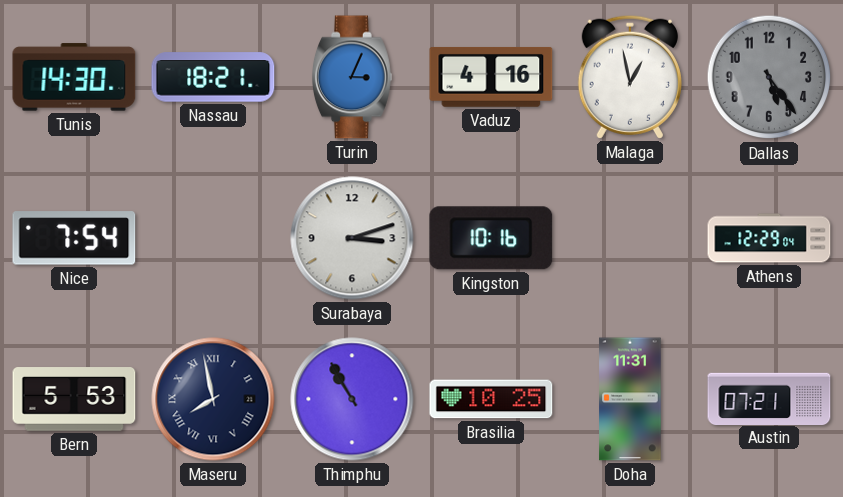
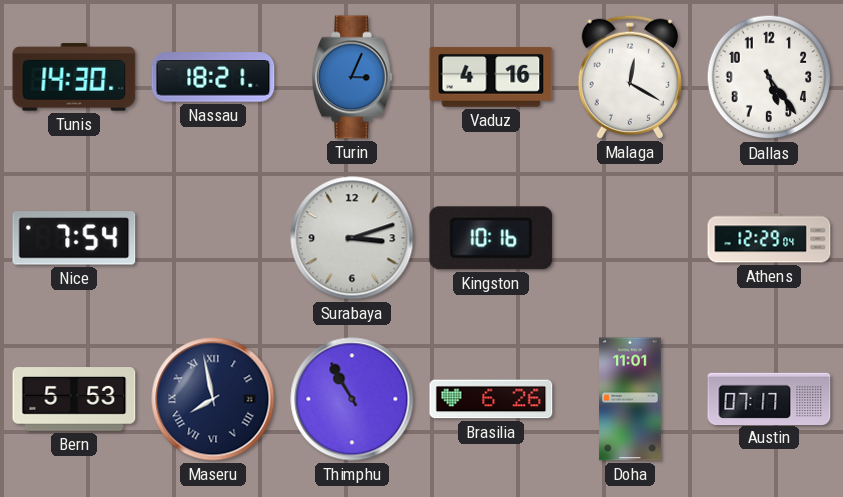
Malaga: 12:58 -> 12:20 (630, 77)
Dallas dial: grey -> white (769, 77)
Brasilia: 10:25 -> 6:26 (491, 399)
Doha: 11:31 -> 11:01 (630, 399)
Austin: 07:21 -> 07:17 (769, 398)
